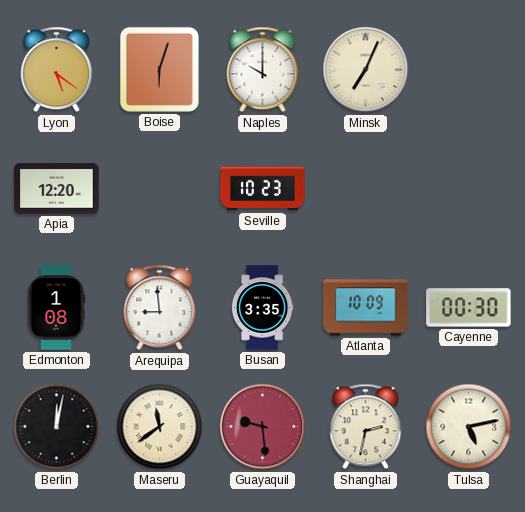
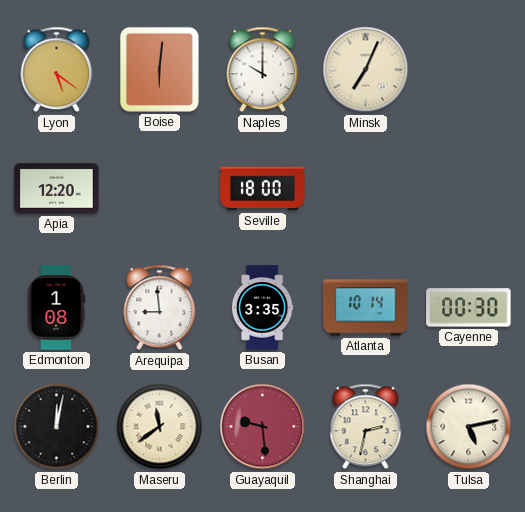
Boise: 6:03 -> 6:01 (159, 69)
Seville: 10:23 -> 18:00 (263, 189)
Atlanta: 10:09 -> 10:14 (366, 308)
